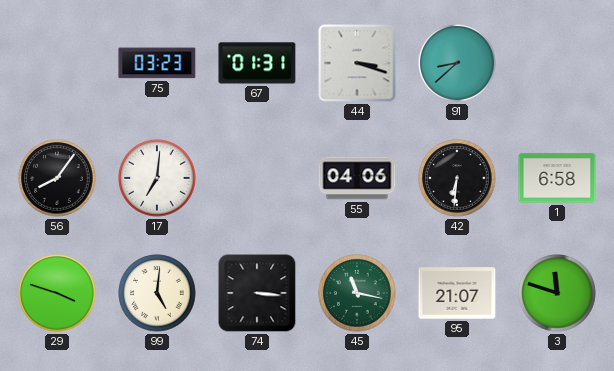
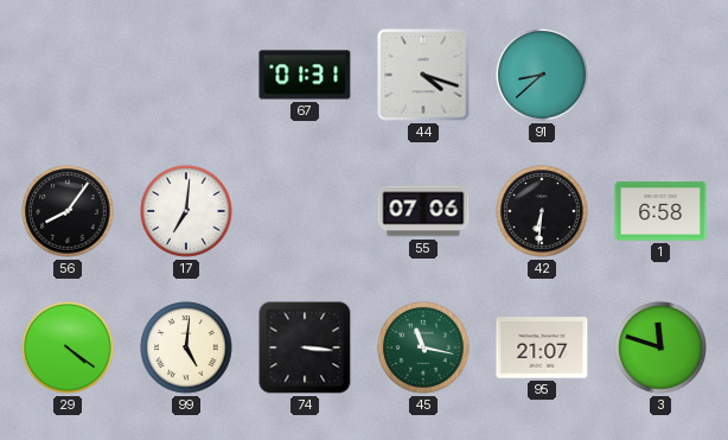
75: 03:23 -> none (157, 63)
44: 3:18 -> 4:18 (423, 75)
55: 04:06 -> 07:06 (423, 211)
29: 3:48 -> 4:21 (68, 347)
